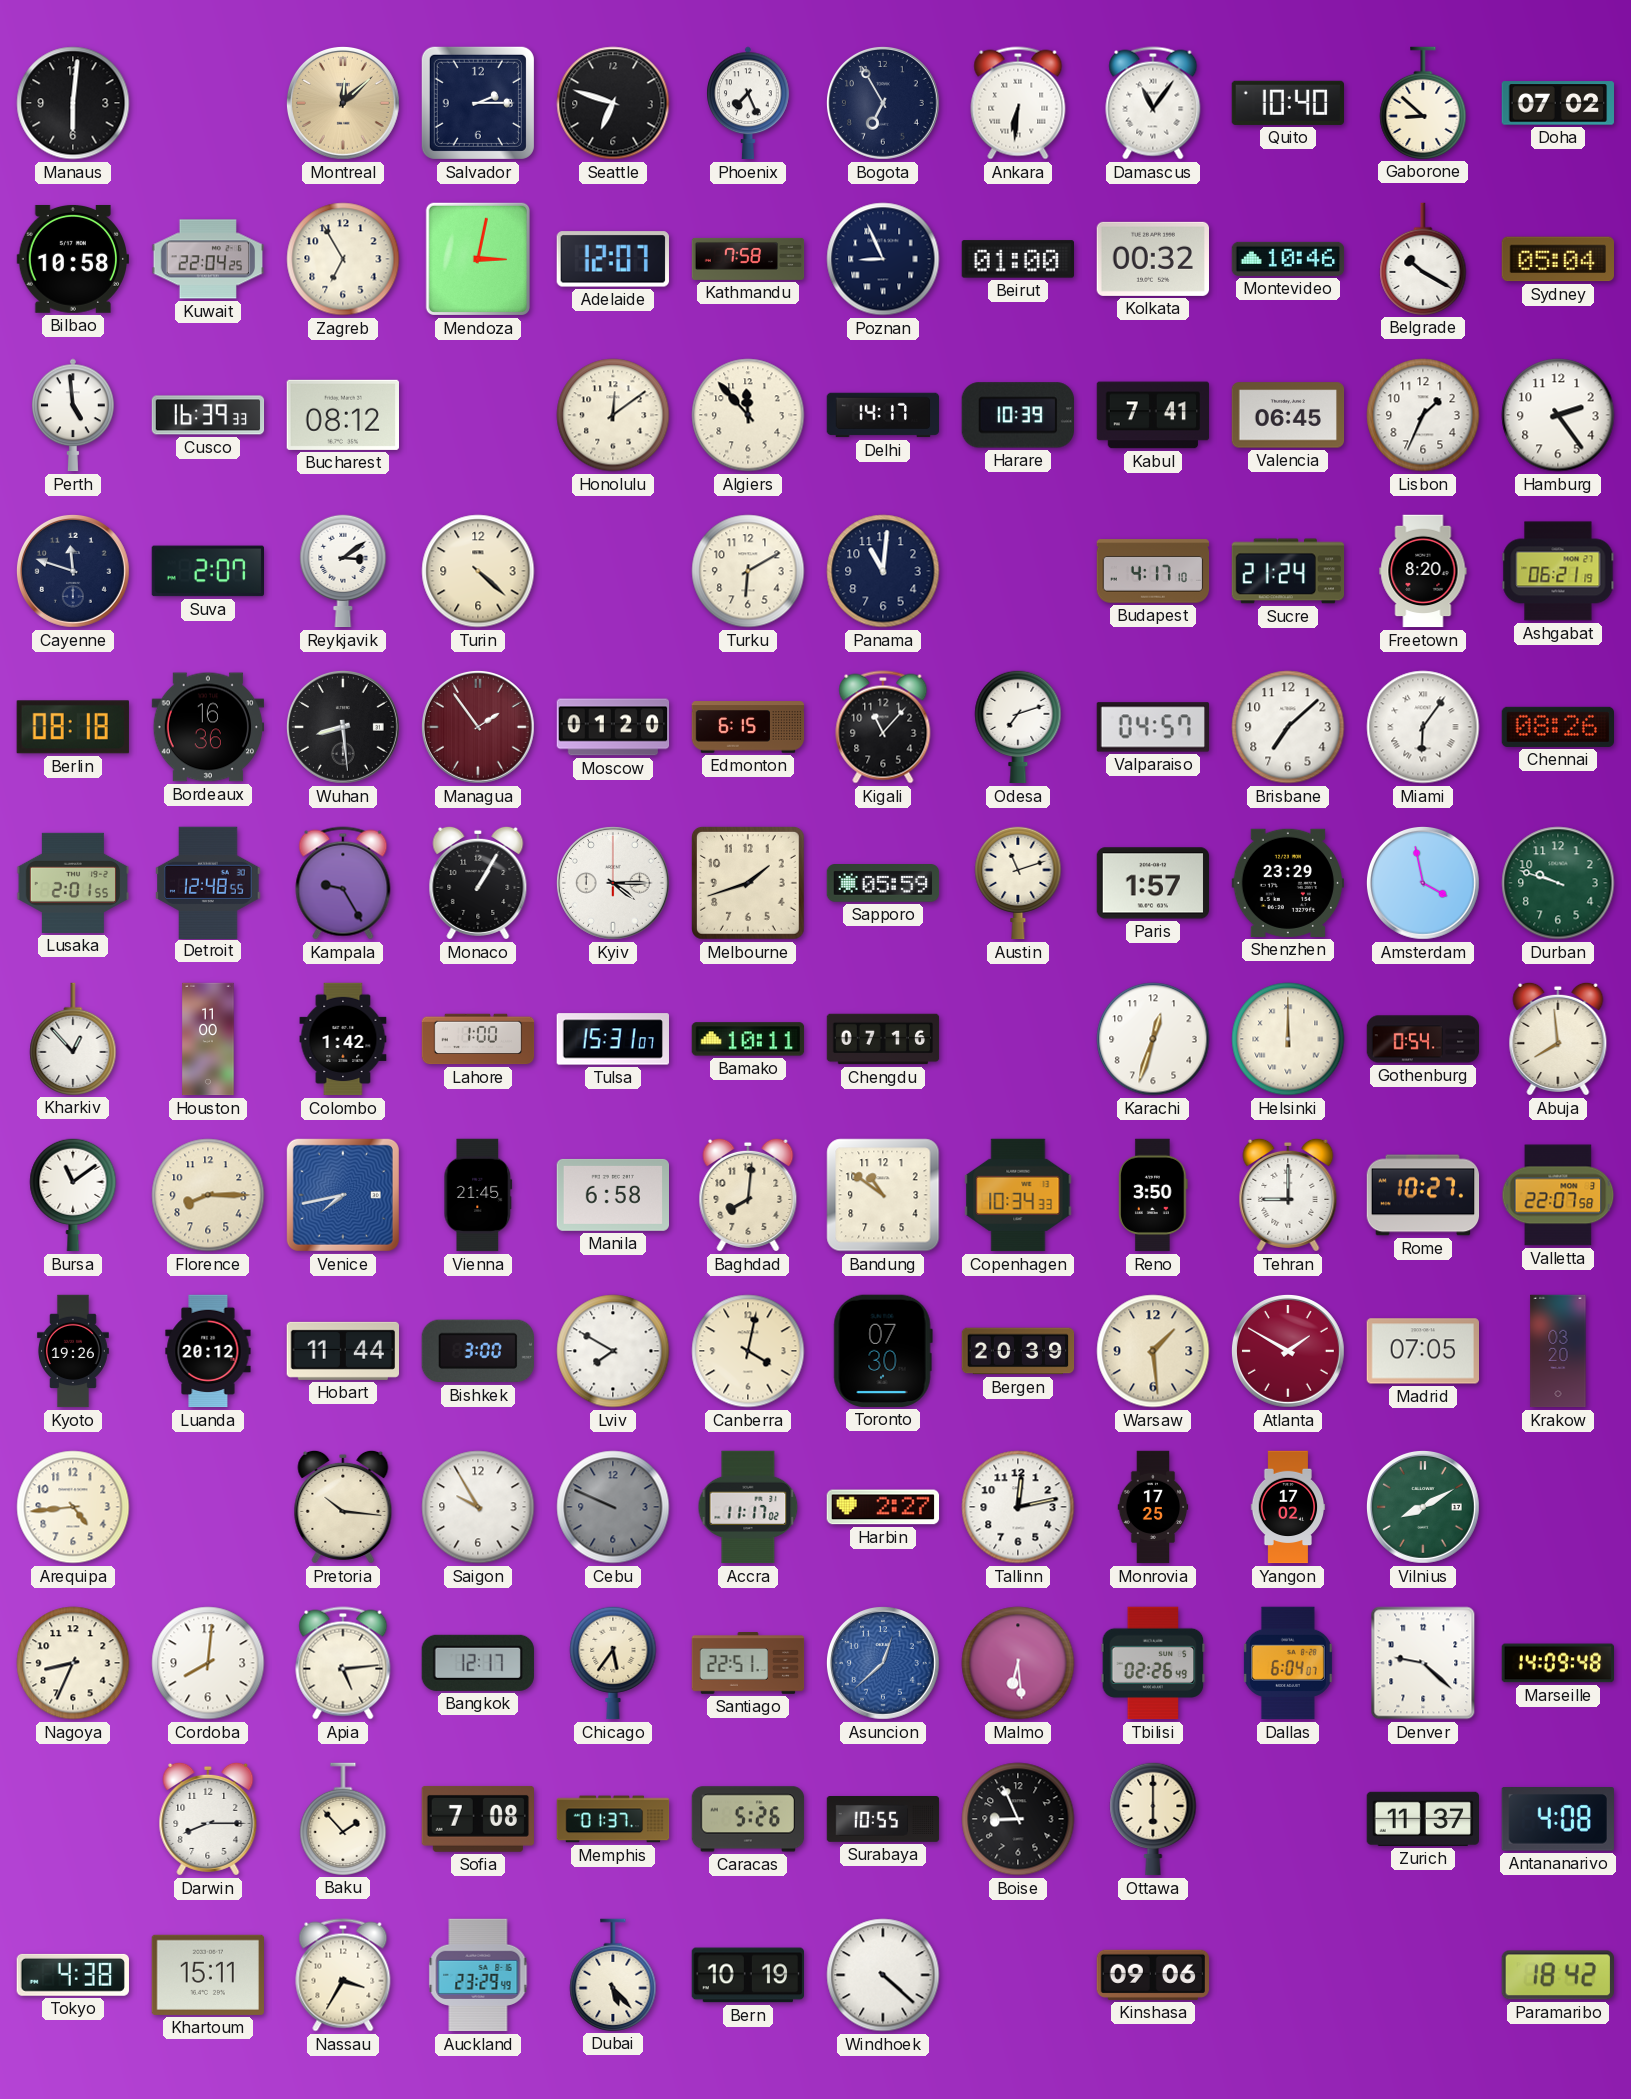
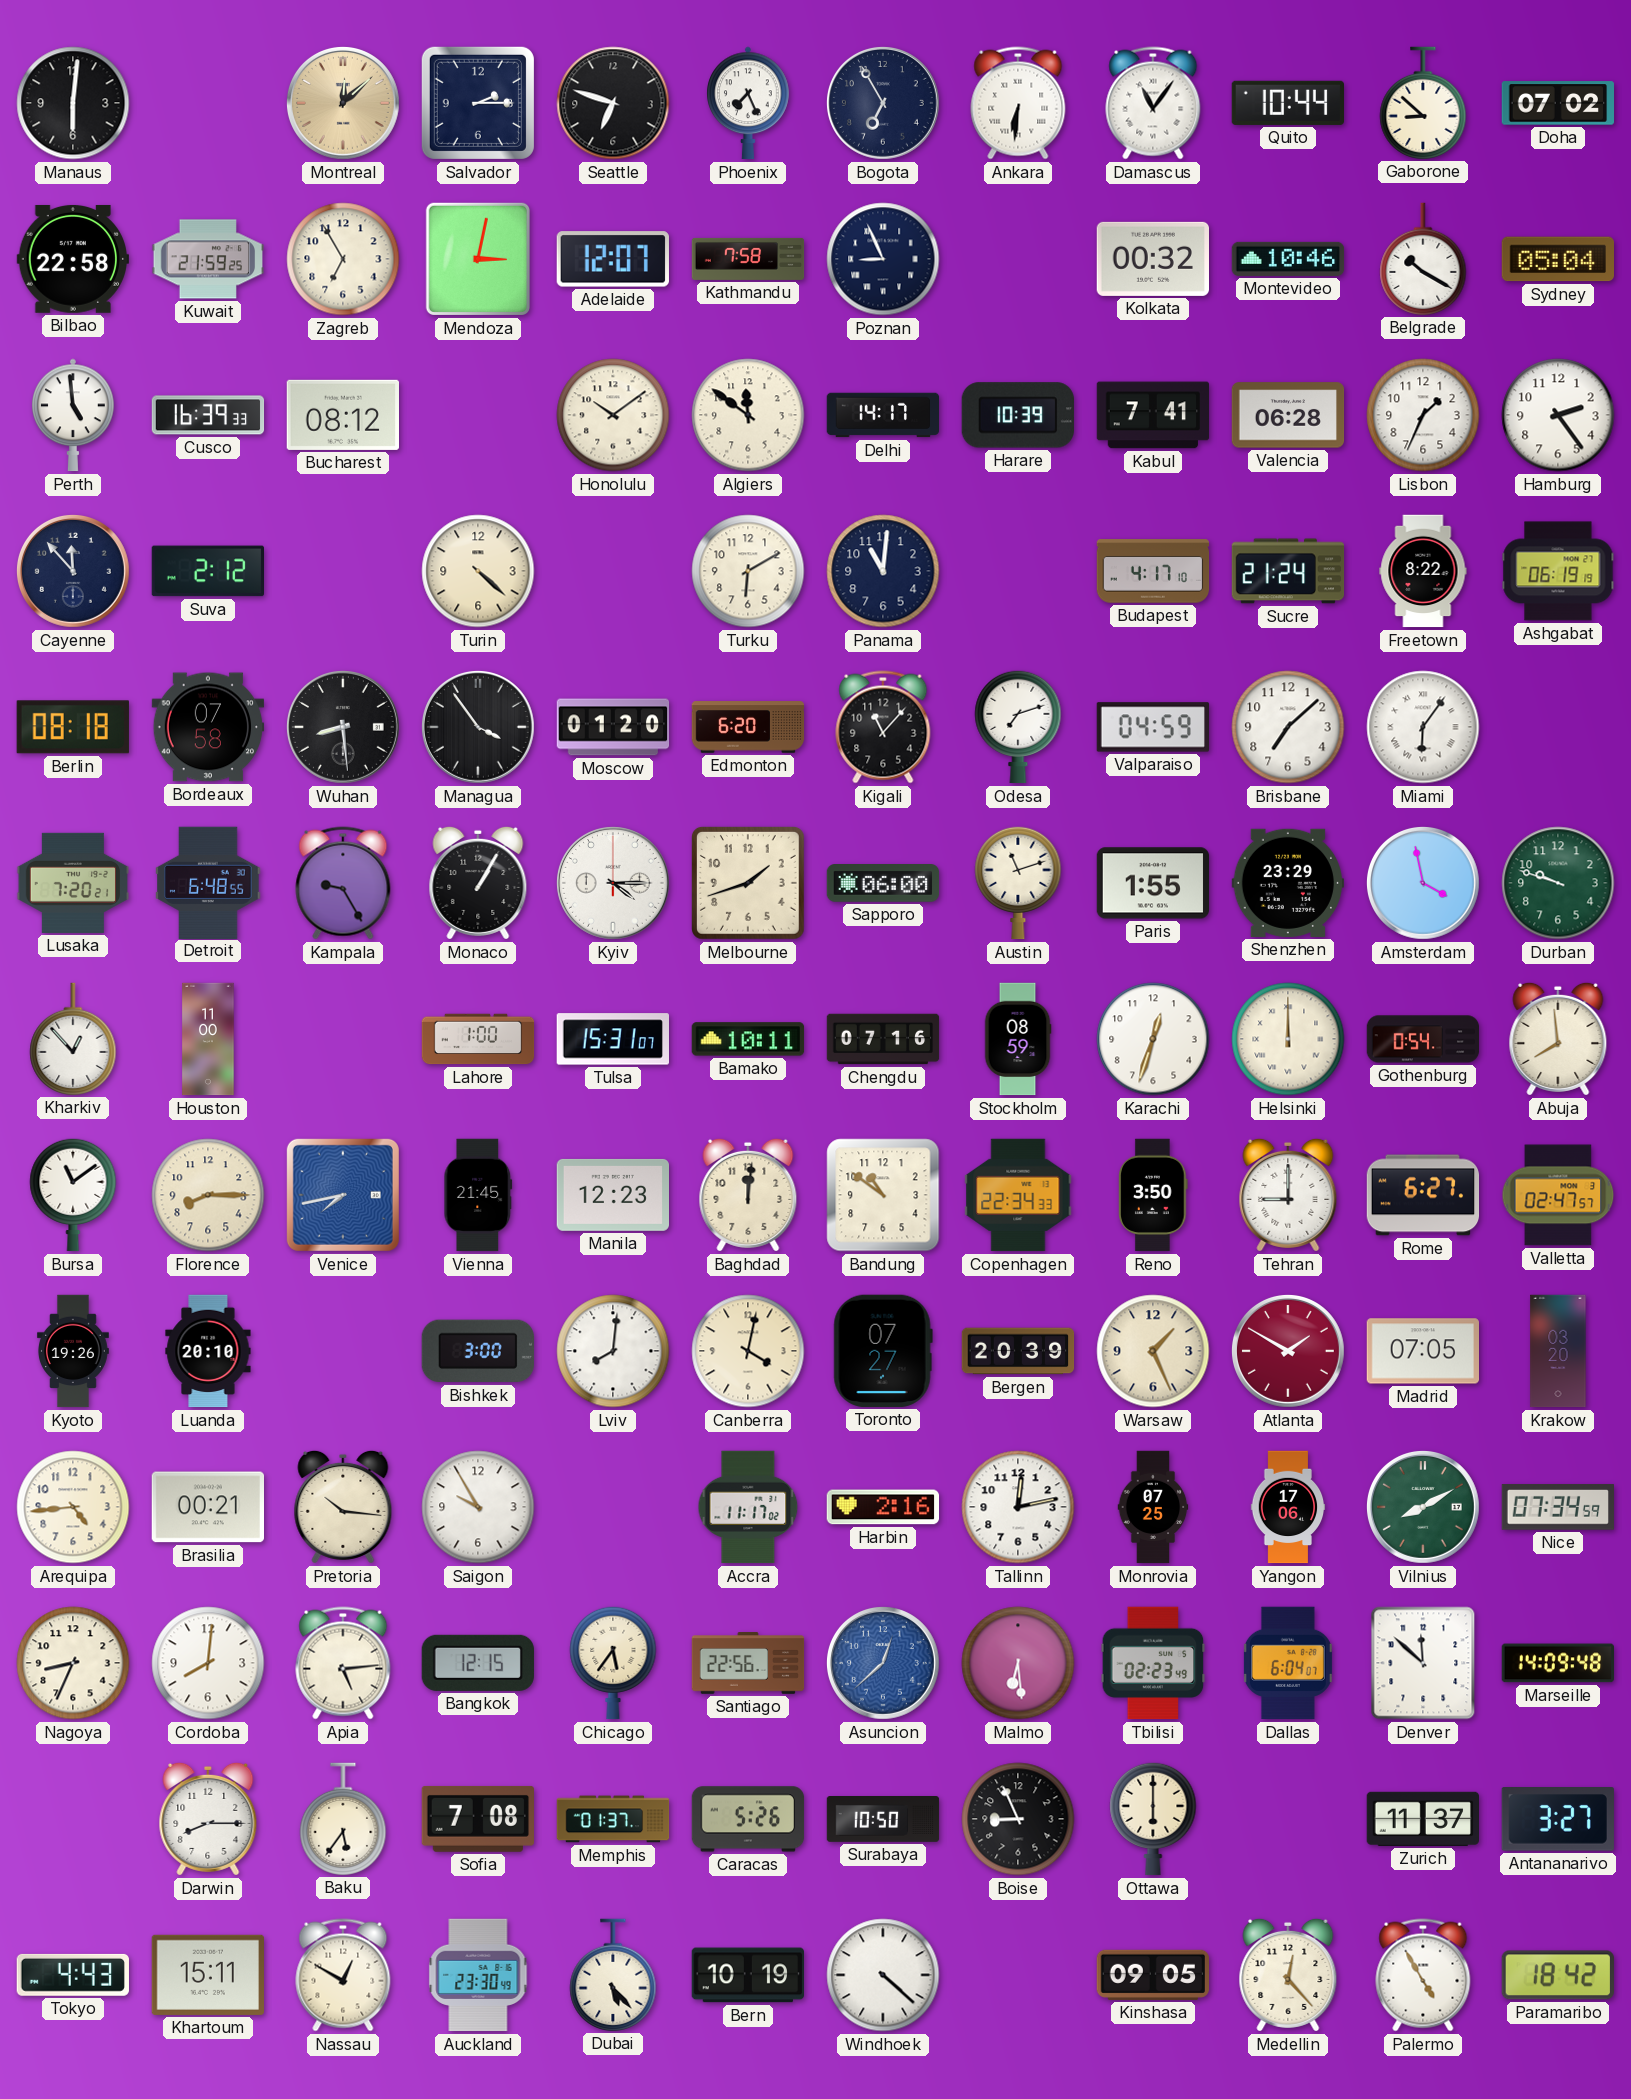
Quito: 10:40 -> 10:44 (1287, 103)
Bilbao: 10:58 -> 22:58 (72, 259)
Kuwait: 22:04 -> 21:59 (208, 259)
Beirut: 01:00 -> none (1017, 259)
Honolulu: 12:09 -> 10:09 (613, 415)
Algiers: 11:53 -> 11:51 (748, 415)
Valencia: 06:45 -> 06:28 (1288, 415)
Cayenne: 11:48 -> 11:53 (73, 571)
Suva: 2:07 -> 2:12 (207, 571)
Reykjavik: 3:09 -> none (343, 571)
Freetown: 8:20 -> 8:22 (1423, 571)
Ashgabat: 06:21 -> 06:19 (1558, 571)
Bordeaux: 16:36 -> 07:58 (208, 727)
Managua: 1:54 -> 3:54 (478, 727)
Managua dial: burgundy -> black (478, 727)
Edmonton: 6:15 -> 6:20 (748, 727)
Valparaiso: 04:57 -> 04:59 (1153, 727)
Chennai: 08:26 -> none (1557, 727)
Lusaka: 2:01 -> 7:20 (73, 883)
Detroit: 12:48 -> 6:48 (208, 882)
Sapporo: 05:59 -> 06:00 (883, 883)
Paris: 1:57 -> 1:55 (1153, 883)
Colombo: 1:42 -> none (343, 1039)
Stockholm: none -> 08:59 (1018, 1039)
Manila: 6:58 -> 12:23 (613, 1195)
Baghdad: 8:01 -> 12:01 (748, 1195)
Copenhagen: 10:34 -> 22:34 (1018, 1195)
Rome: 10:27 -> 6:27 (1423, 1195)
Valletta: 22:07 -> 02:47 (1558, 1195)
Luanda: 20:12 -> 20:10 (208, 1351)
Hobart: 11:44 -> none (342, 1351)
Lviv: 7:50 -> 8:01 (613, 1351)
Toronto: 07:30 -> 07:27 (883, 1351)
Warsaw: 1:29 -> 1:26 (1153, 1351)
Brasilia: none -> 00:21 (207, 1507)
Cebu: 9:49 -> none (613, 1507)
Harbin: 2:27 -> 2:16 (883, 1507)
Monrovia: 17:25 -> 07:25 (1153, 1507)
Yangon: 17:02 -> 17:06 (1288, 1507)
Nice: none -> 07:34 (1557, 1507)
Bangkok: 12:17 -> 12:15 (477, 1663)
Santiago: 22:51 -> 22:56 (748, 1663)
Tbilisi: 02:26 -> 02:23 (1153, 1663)
Denver: 9:22 -> 11:52 (1423, 1663)
Baku: 1:53 -> 5:36 (343, 1819)
Surabaya: 10:55 -> 10:50 (883, 1820)
Antananarivo: 4:08 -> 3:27 (1558, 1820)
Tokyo: 4:38 -> 4:43 (73, 1975)
Nassau: 3:35 -> 12:50 (343, 1975)
Auckland: 23:29 -> 23:30 (478, 1975)
Kinshasa: 09:06 -> 09:05 (1153, 1975)
Medellin: none -> 12:23 (1288, 1975)
Palermo: none -> 4:55 (1423, 1975)
